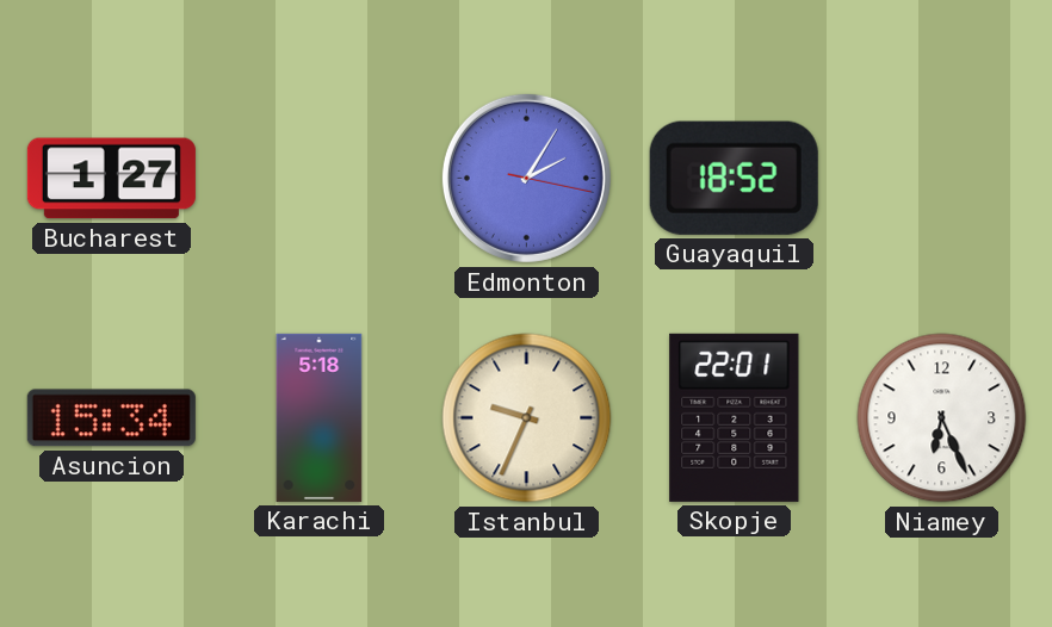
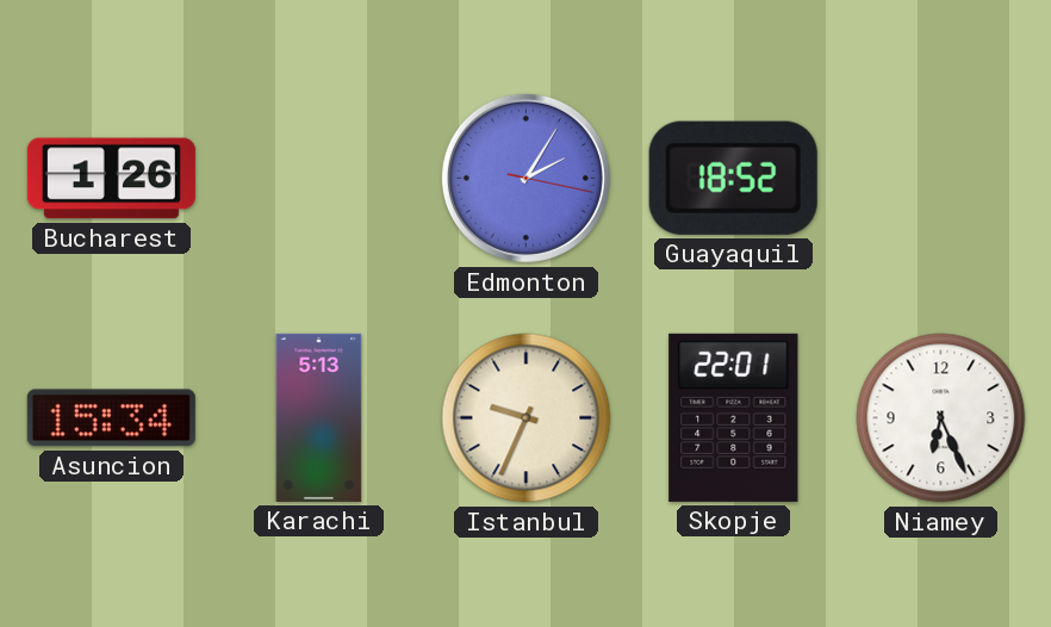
Bucharest: 1:27 -> 1:26 (111, 179)
Karachi: 5:18 -> 5:13 (319, 417)
